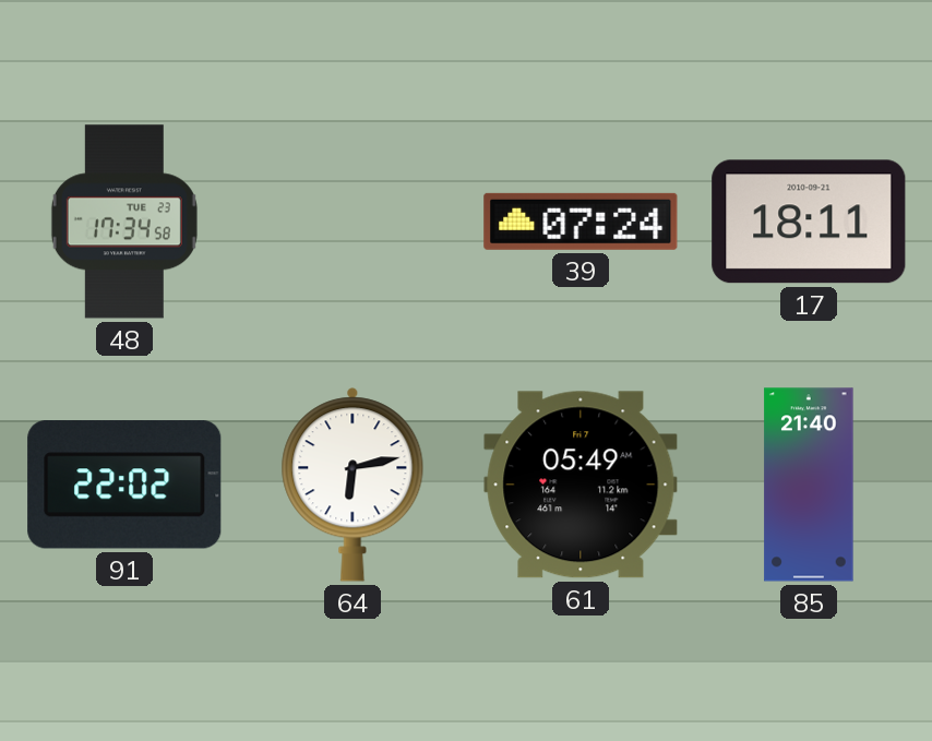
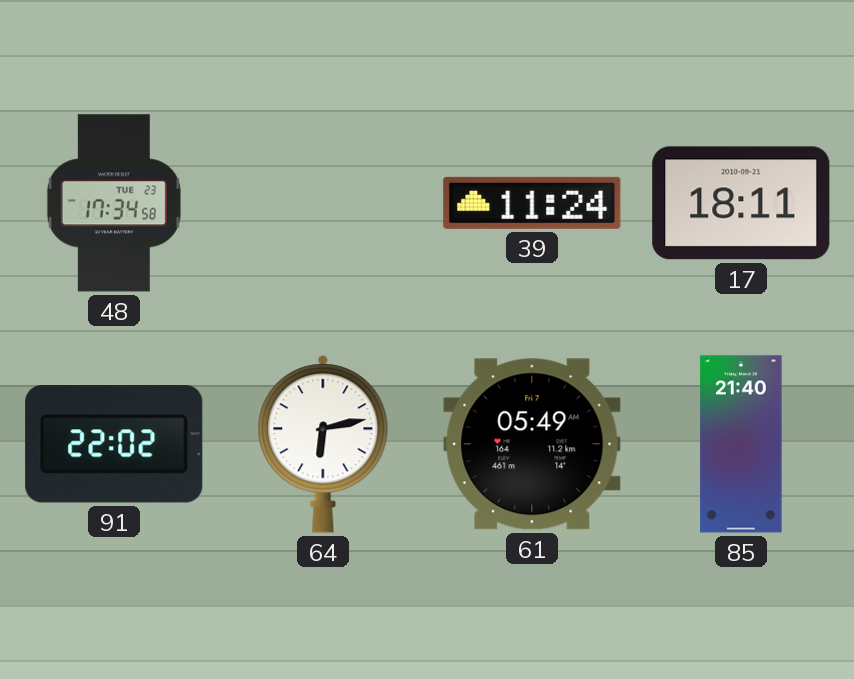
39: 07:24 -> 11:24 (532, 203)
